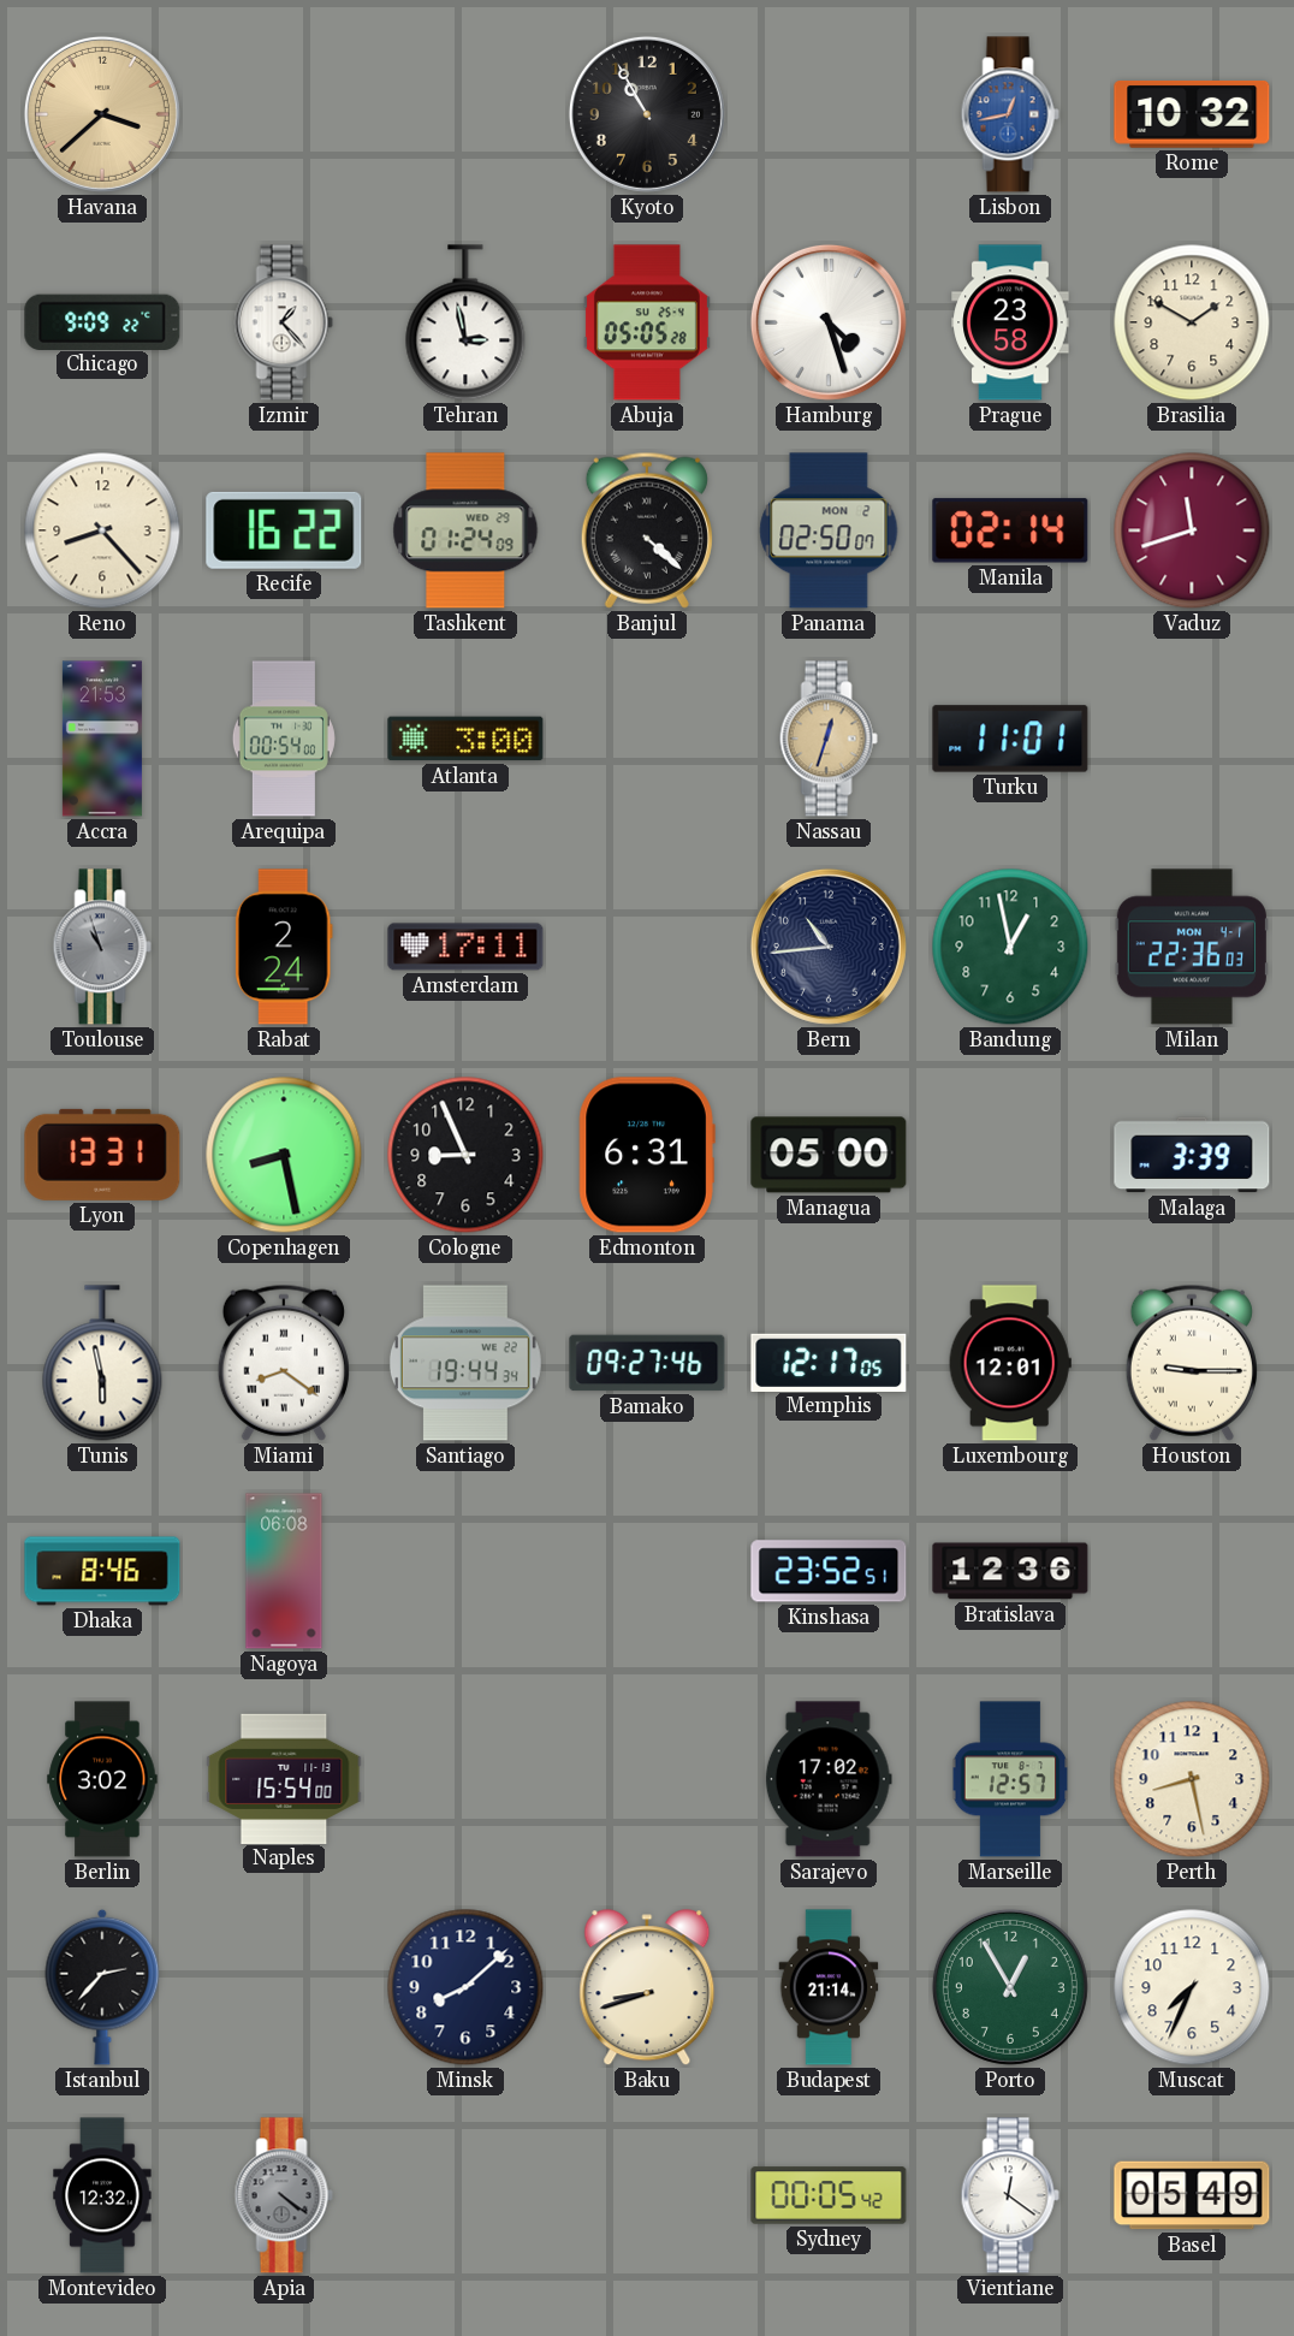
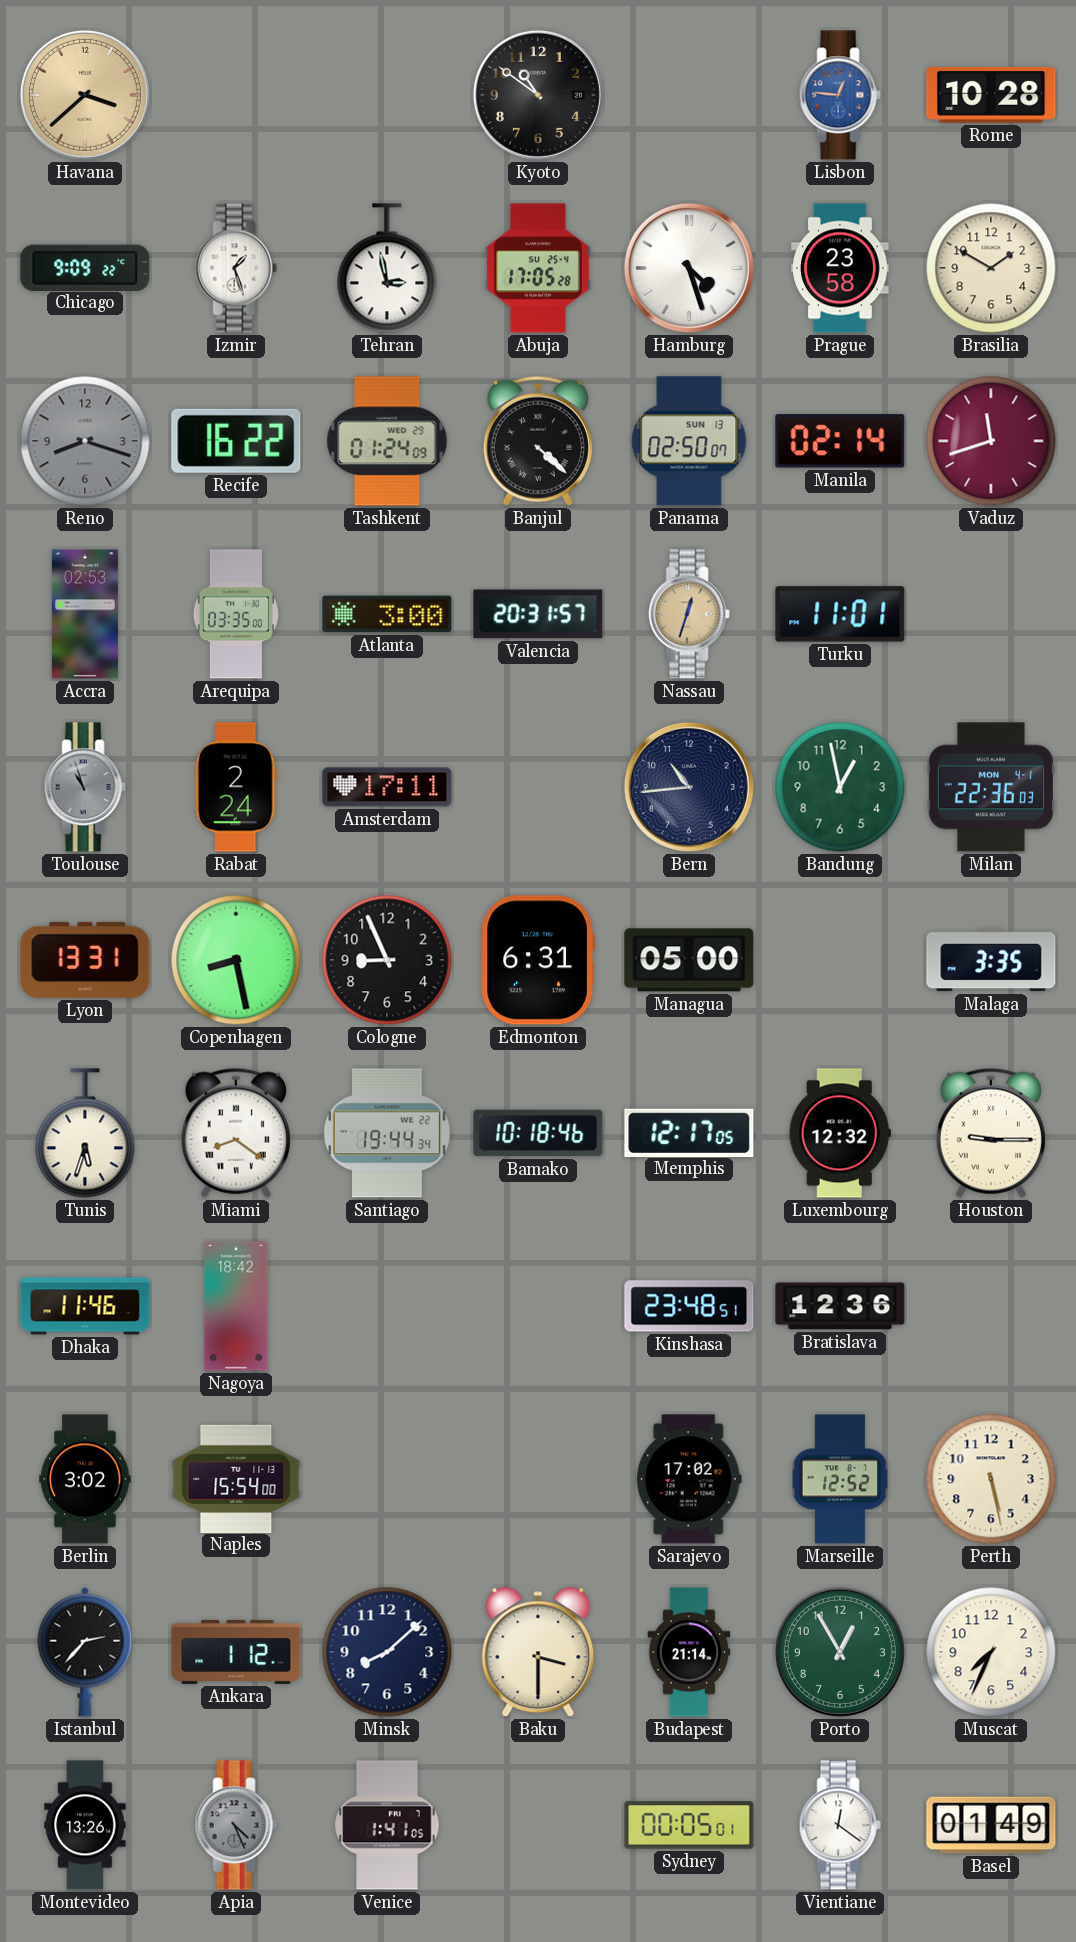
Kyoto: 10:55 -> 10:51 (538, 95)
Lisbon: 12:43 -> 12:46 (840, 95)
Rome: 10:32 -> 10:28 (991, 95)
Izmir: 1:23 -> 1:27 (236, 268)
Abuja: 05:05 -> 17:05 (538, 268)
Reno: 8:23 -> 8:18 (85, 441)
Reno dial: cream -> grey (85, 441)
Panama date: MON 2 -> SUN 13 (689, 441)
Accra: 21:53 -> 02:53 (85, 614)
Arequipa: 00:54 -> 03:35 (236, 614)
Valencia: none -> 20:31 (538, 614)
Malaga: 3:39 -> 3:35 (991, 960)
Tunis: 5:58 -> 5:33 (85, 1133)
Bamako: 09:27 -> 10:18 (538, 1133)
Luxembourg: 12:01 -> 12:32 (840, 1133)
Dhaka: 8:46 -> 11:46 (85, 1306)
Nagoya: 06:08 -> 18:42 (236, 1306)
Kinshasa: 23:52 -> 23:48 (689, 1306)
Marseille: 12:57 -> 12:52 (840, 1479)
Perth: 8:28 -> 5:28 (991, 1479)
Ankara: none -> 1:12 (236, 1652)
Baku: 8:42 -> 3:30 (538, 1653)
Montevideo: 12:32 -> 13:26 (85, 1825)
Apia: 4:21 -> 4:26 (236, 1825)
Venice: none -> 1:41 (387, 1825)
Sydney: 00:05:42 -> 00:05:01 (689, 1825)
Basel: 05:49 -> 01:49 (991, 1825)
